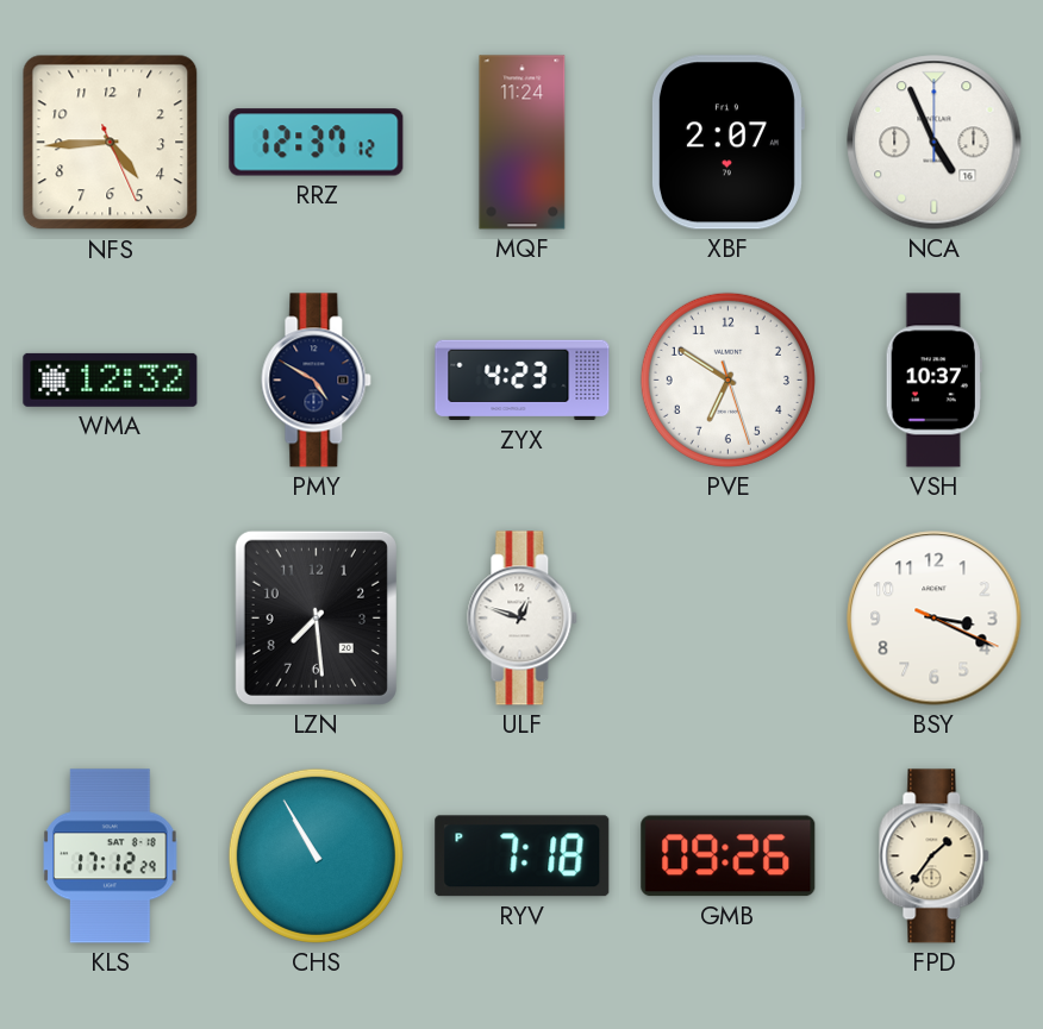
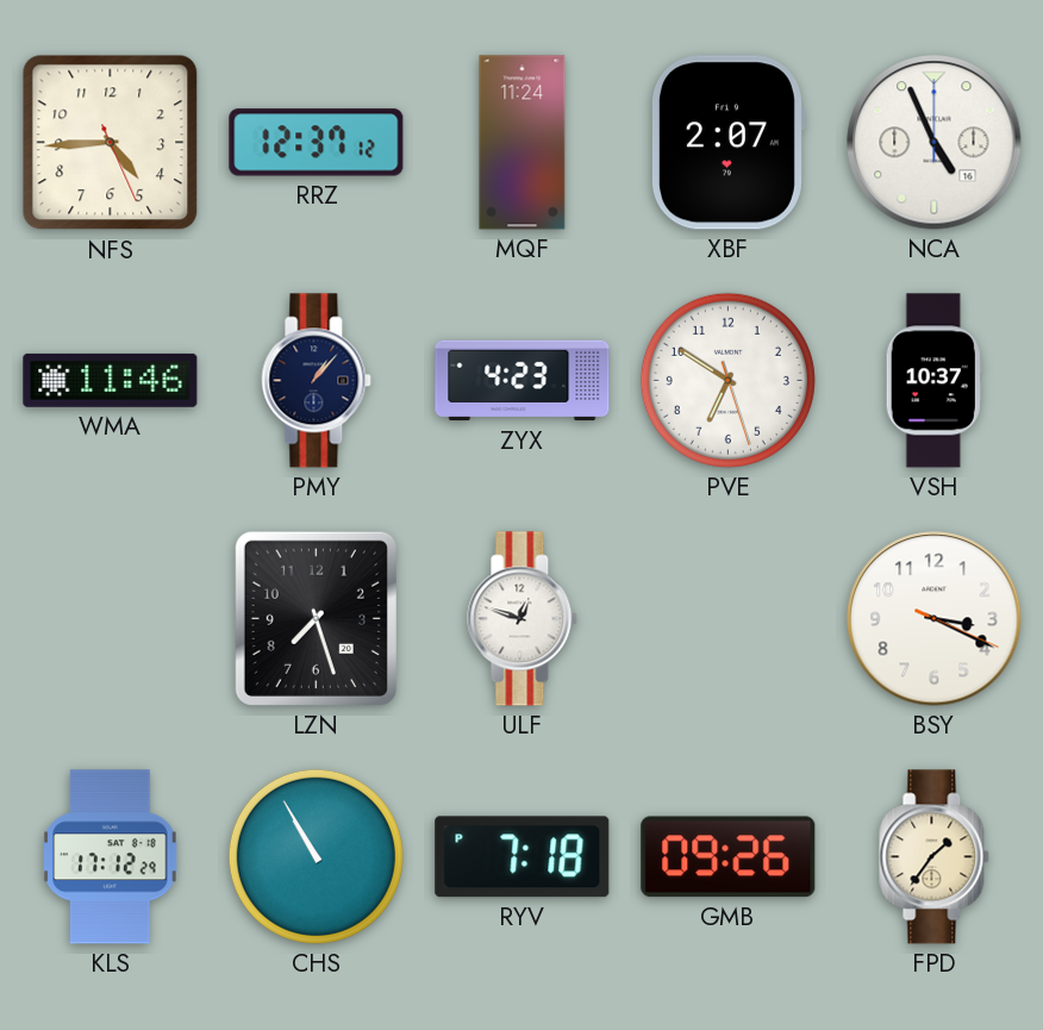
WMA: 12:32 -> 11:46 (111, 380)
PMY: 4:50 -> 1:07 (317, 381)
LZN: 7:29 -> 7:27 (316, 618)
